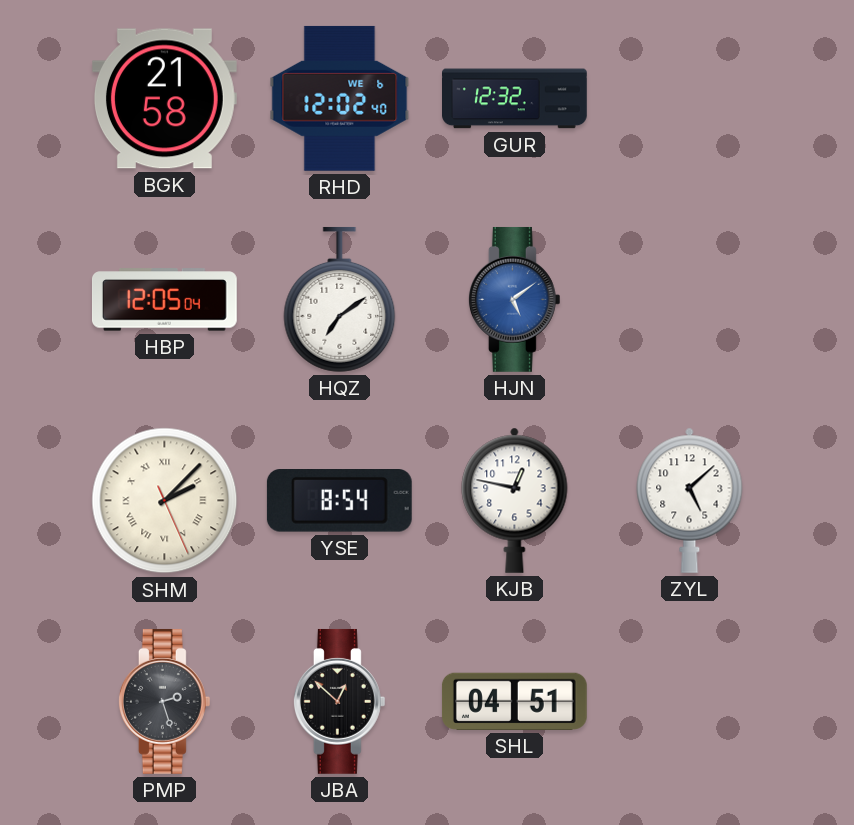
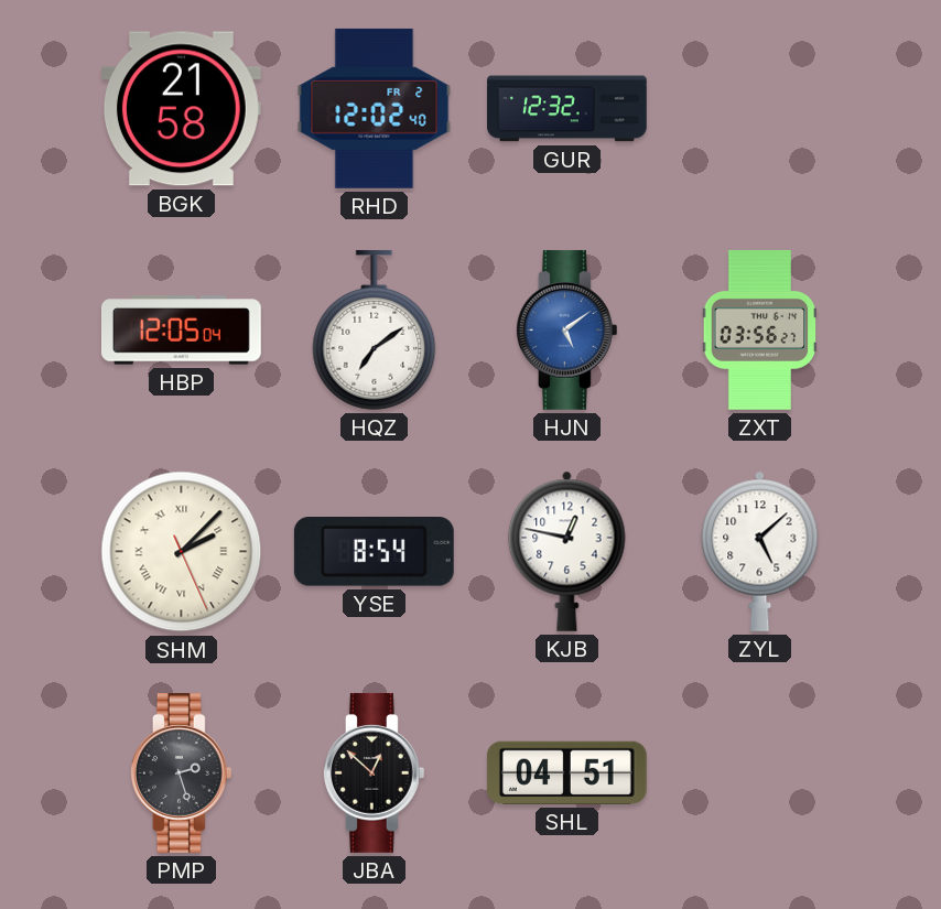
RHD date: WE 6 -> FR 2 (375, 108)
ZXT: none -> 03:56 (760, 331)
